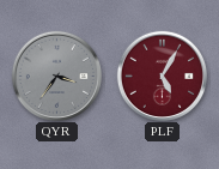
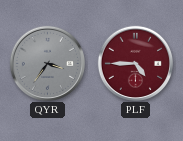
PLF: 5:05 -> 4:45 (135, 63)
